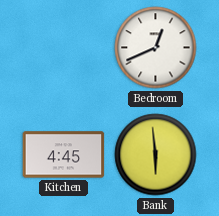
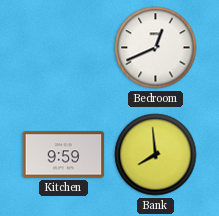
Kitchen: 4:45 -> 9:59 (64, 155)
Bank: 5:59 -> 7:59 (156, 155)
